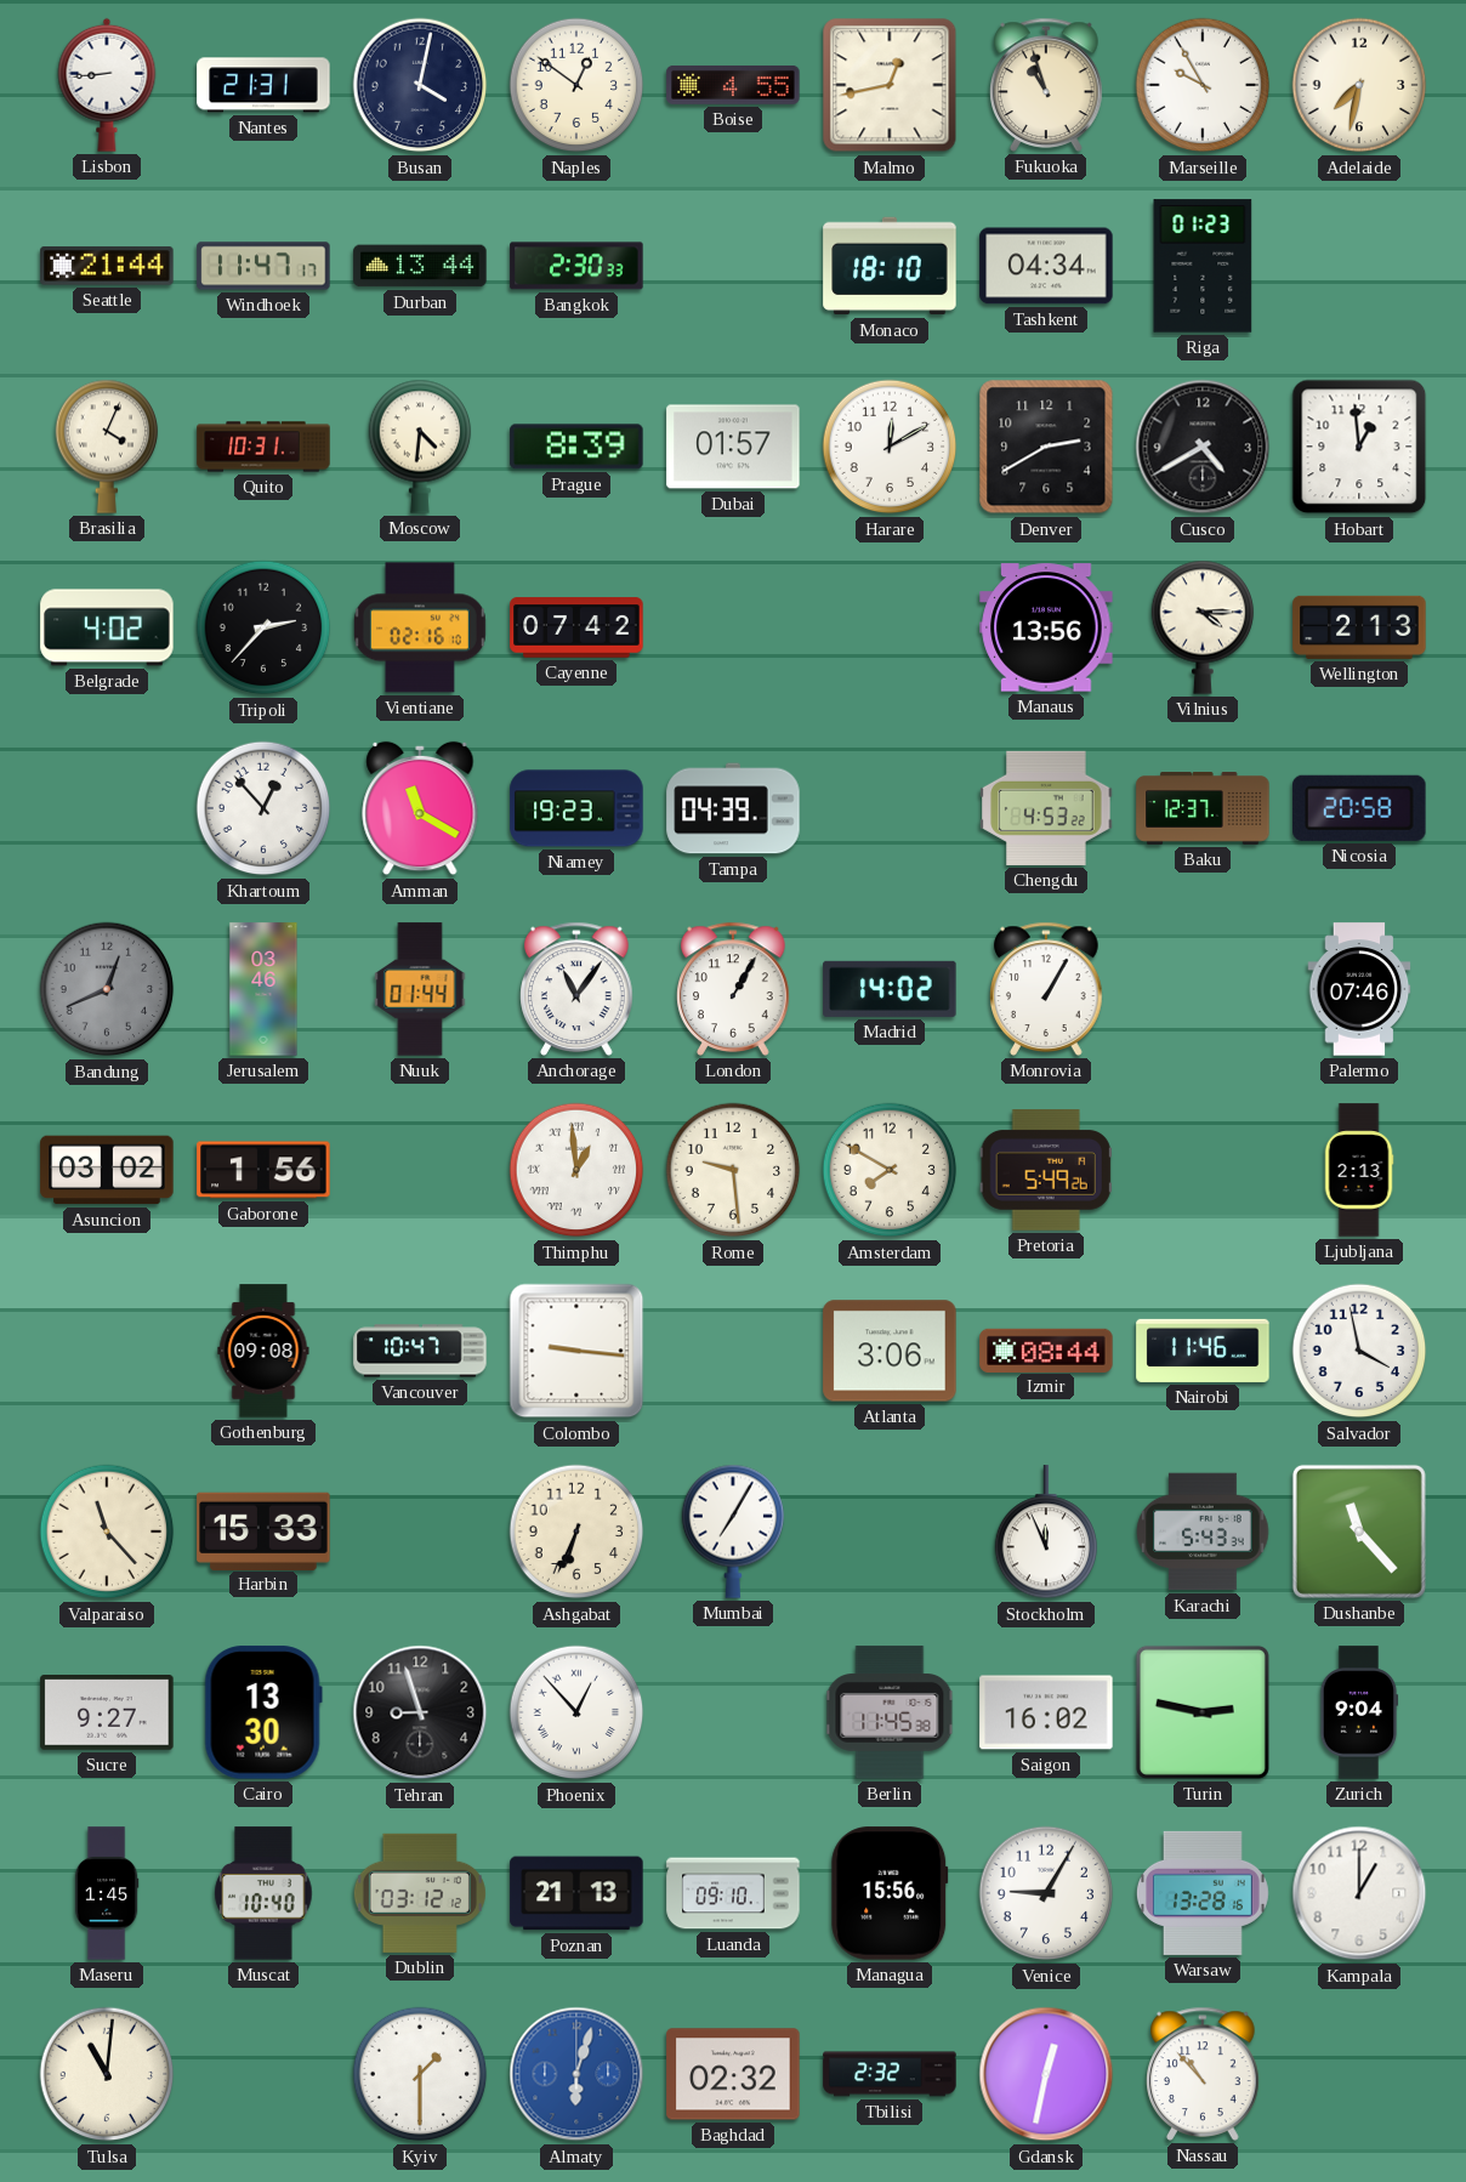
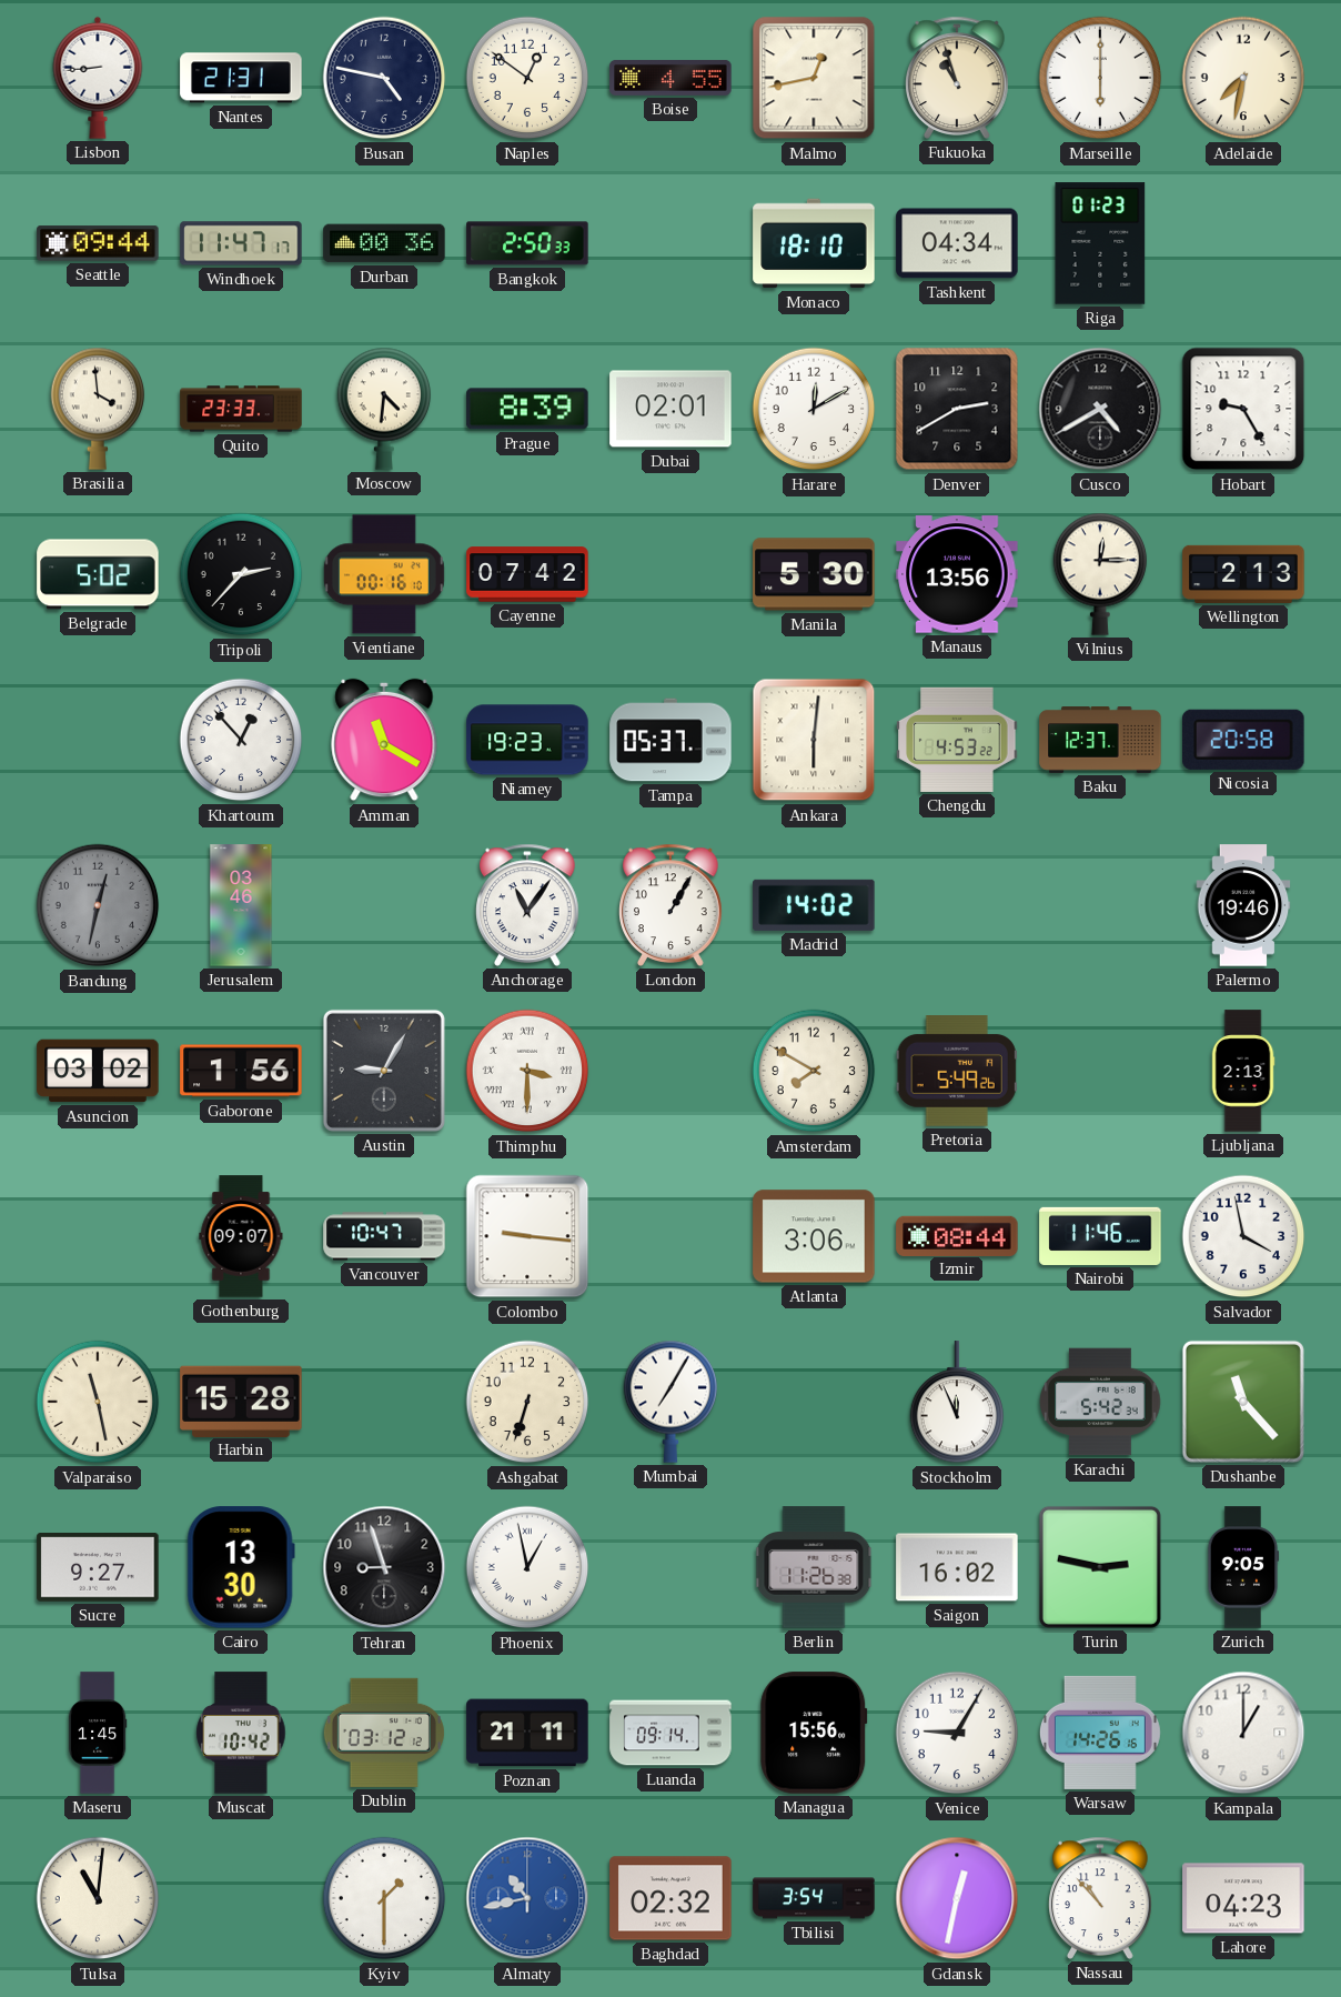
Busan: 4:02 -> 4:47 (384, 78)
Marseille: 9:55 -> 6:00 (1100, 78)
Seattle: 21:44 -> 09:44 (98, 243)
Durban: 13:44 -> 00:36 (384, 243)
Bangkok: 2:30 -> 2:50 (527, 243)
Brasilia: 4:04 -> 3:59 (98, 409)
Quito: 10:31 -> 23:33 (241, 409)
Dubai: 01:57 -> 02:01 (670, 409)
Hobart: 12:59 -> 9:25 (1243, 409)
Belgrade: 4:02 -> 5:02 (98, 574)
Vientiane: 02:16 -> 00:16 (384, 574)
Manila: none -> 5:30 (814, 574)
Vilnius: 4:15 -> 12:15 (1100, 574)
Tampa: 04:39 -> 05:37 (670, 740)
Ankara: none -> 6:01 (814, 740)
Bandung: 12:41 -> 12:32 (98, 905)
Nuuk: 01:44 -> none (420, 989)
Monrovia: 1:05 -> none (1046, 989)
Palermo: 07:46 -> 19:46 (1243, 905)
Austin: none -> 9:05 (384, 1071)
Thimphu: 12:59 -> 3:30 (527, 1071)
Rome: 9:29 -> none (733, 1170)
Gothenburg: 09:08 -> 09:07 (241, 1236)
Valparaiso: 11:23 -> 11:28 (98, 1402)
Harbin: 15:33 -> 15:28 (241, 1401)
Ashgabat: 6:34 -> 6:33 (527, 1402)
Karachi: 5:43 -> 5:42 (1100, 1402)
Phoenix: 12:53 -> 12:58 (527, 1567)
Berlin: 11:45 -> 11:26 (814, 1567)
Zurich: 9:04 -> 9:05 (1243, 1567)
Muscat: 10:40 -> 10:42 (241, 1733)
Poznan: 21:13 -> 21:11 (527, 1733)
Luanda: 09:10 -> 09:14 (670, 1733)
Warsaw: 13:28 -> 14:26 (1100, 1733)
Almaty: 6:03 -> 10:43 (527, 1898)
Tbilisi: 2:32 -> 3:54 (814, 1898)
Lahore: none -> 04:23 (1243, 1898)
